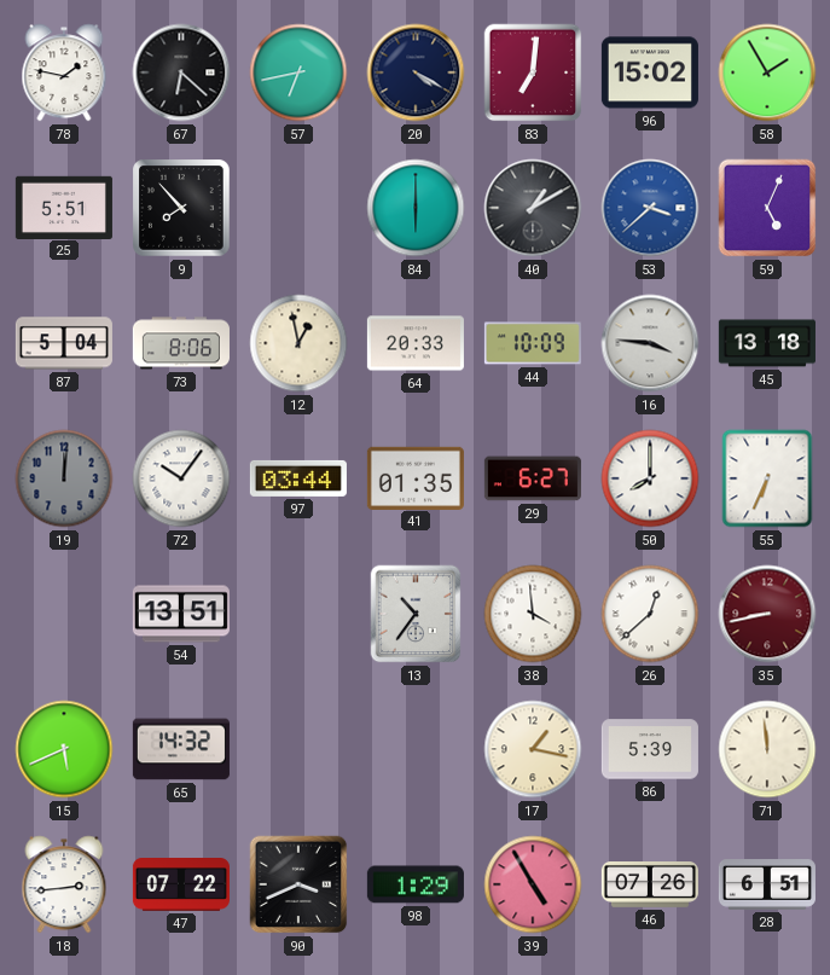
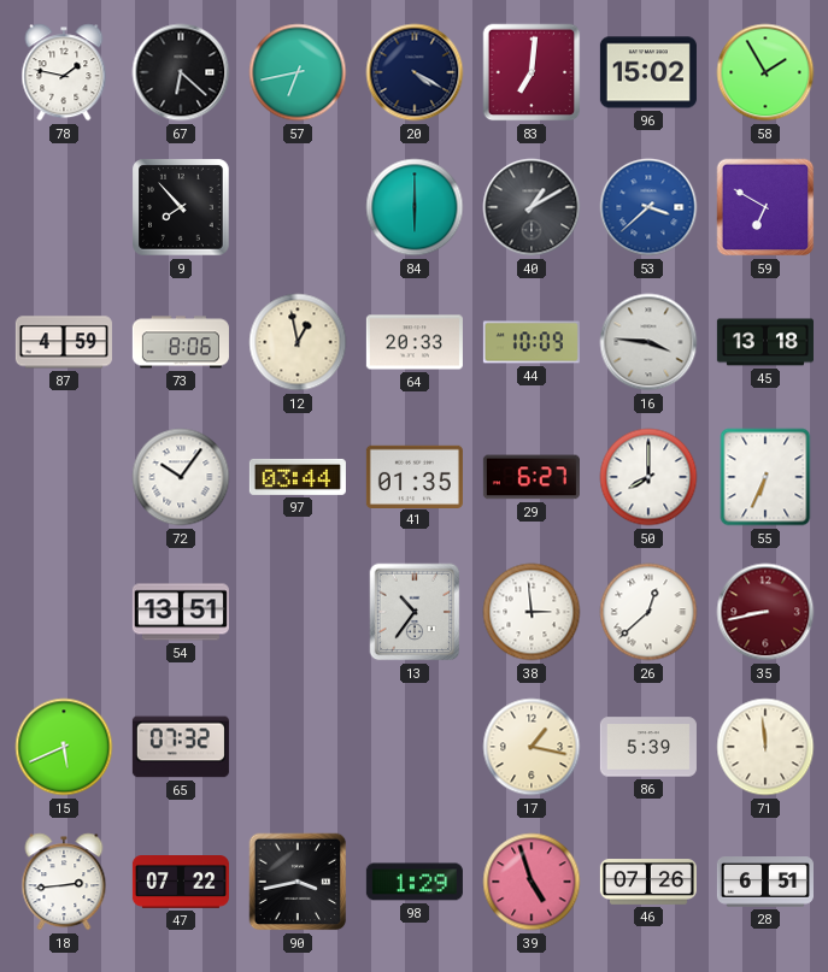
25: 5:51 -> none (64, 207)
59: 5:04 -> 6:50 (765, 207)
87: 5:04 -> 4:59 (64, 342)
19: 12:01 -> none (64, 478)
38: 3:59 -> 2:59 (532, 612)
65: 14:32 -> 07:32 (181, 747)
90: 3:41 -> 3:43 (298, 882)
39: 4:55 -> 4:57 (532, 882)
